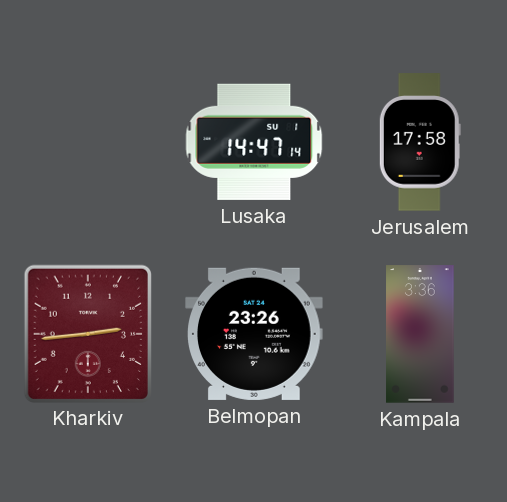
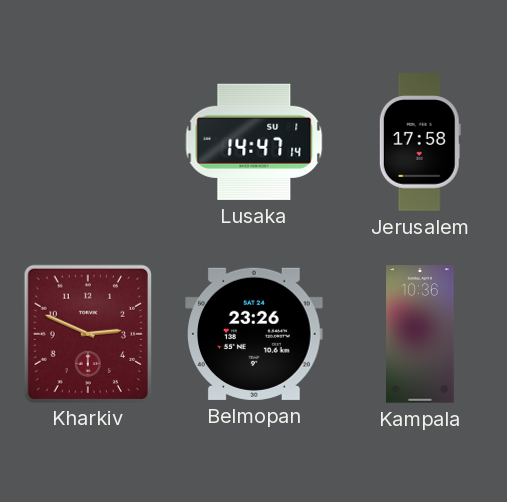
Kharkiv: 2:44 -> 2:49 (88, 333)
Kampala: 3:36 -> 10:36 (420, 334)
